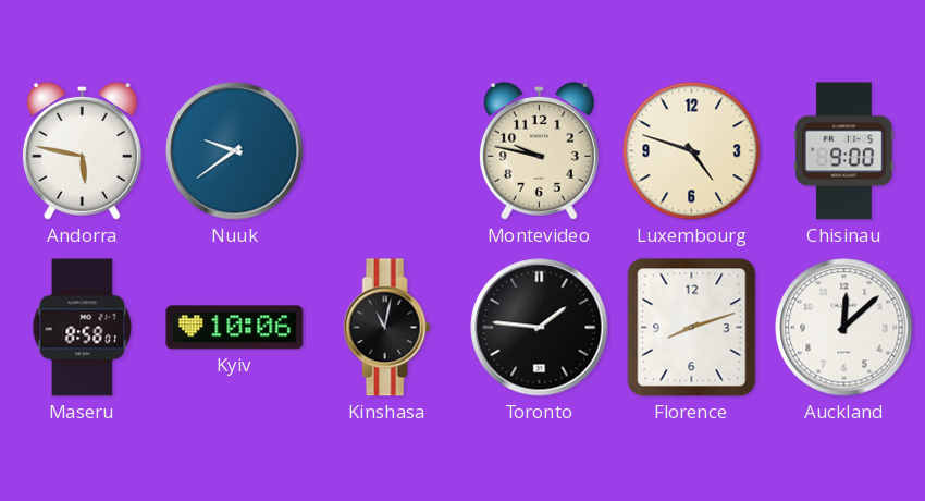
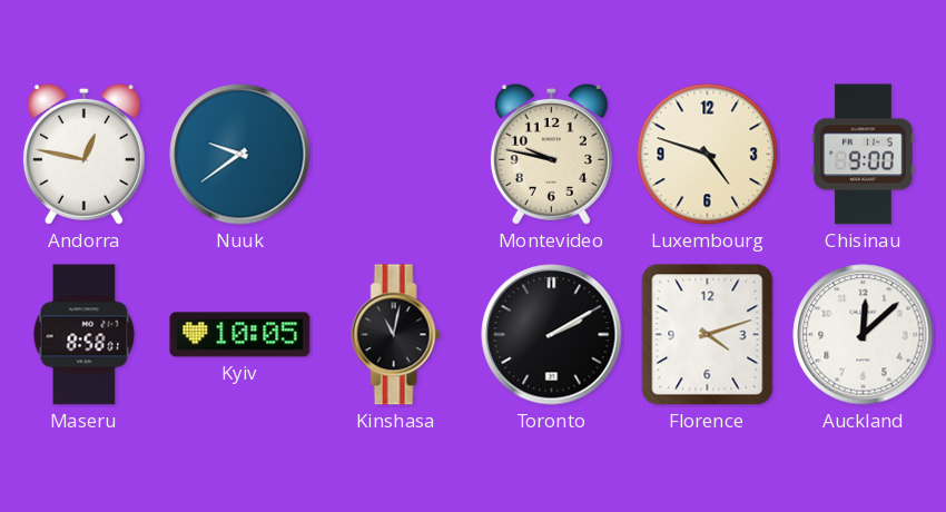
Andorra: 5:47 -> 12:47 (83, 154)
Kyiv: 10:06 -> 10:05 (240, 335)
Toronto: 1:46 -> 2:10 (552, 335)
Florence: 8:12 -> 4:12 (708, 335)
